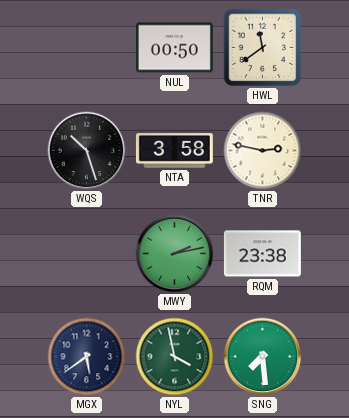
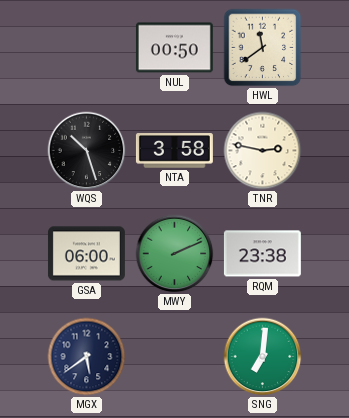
GSA: none -> 06:00 (86, 254)
MWY: 2:13 -> 2:11 (175, 254)
NYL: 3:58 -> none (175, 357)
SNG: 7:29 -> 7:01 (263, 357)
